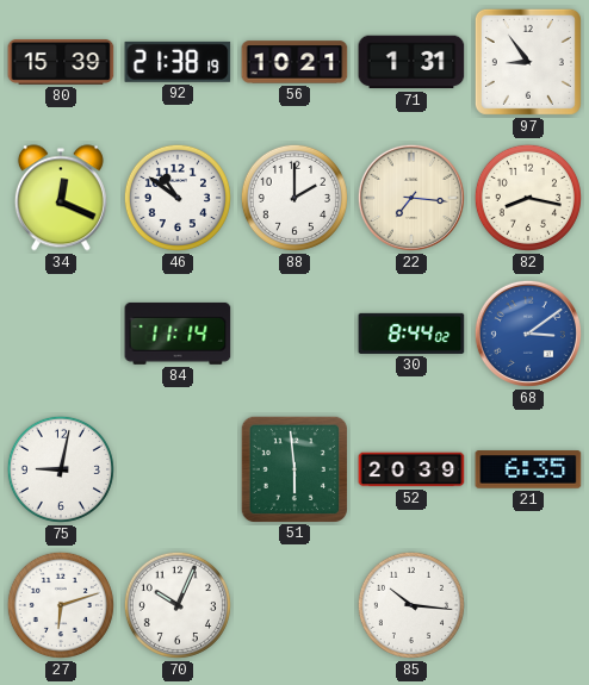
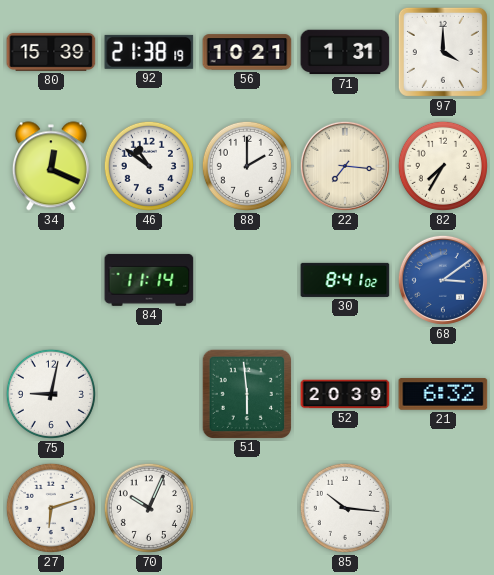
97: 8:54 -> 4:00 (443, 52)
82: 8:17 -> 7:35 (443, 166)
30: 8:44 -> 8:41 (345, 280)
21: 6:35 -> 6:32 (443, 394)
